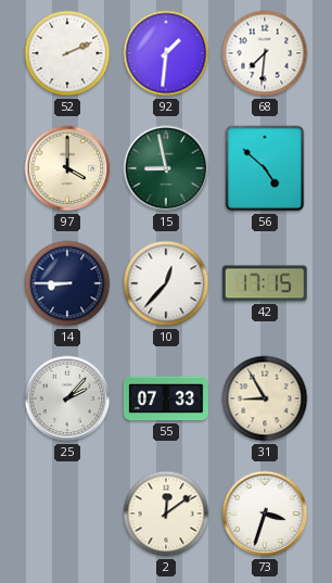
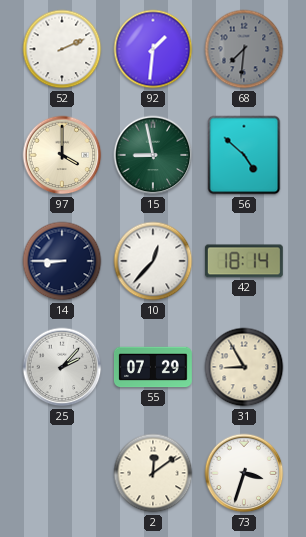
68 dial: white -> grey (244, 49)
42: 17:15 -> 18:14 (244, 261)
55: 07:33 -> 07:29 (153, 367)
